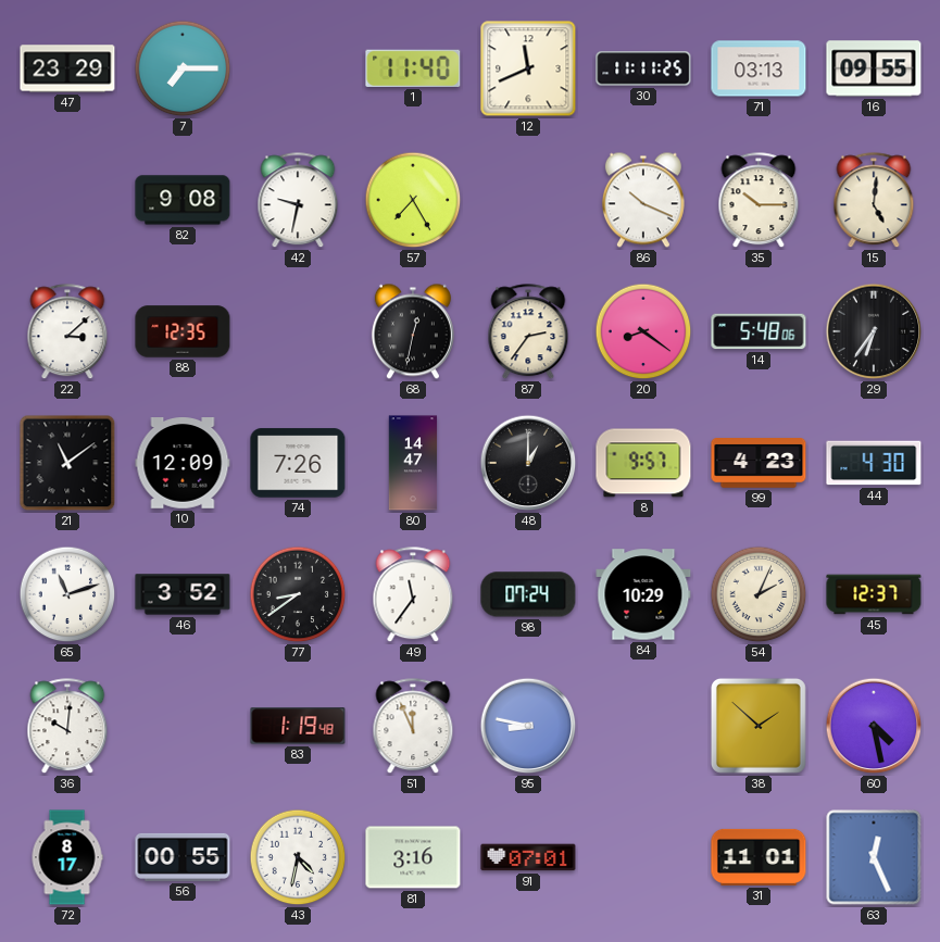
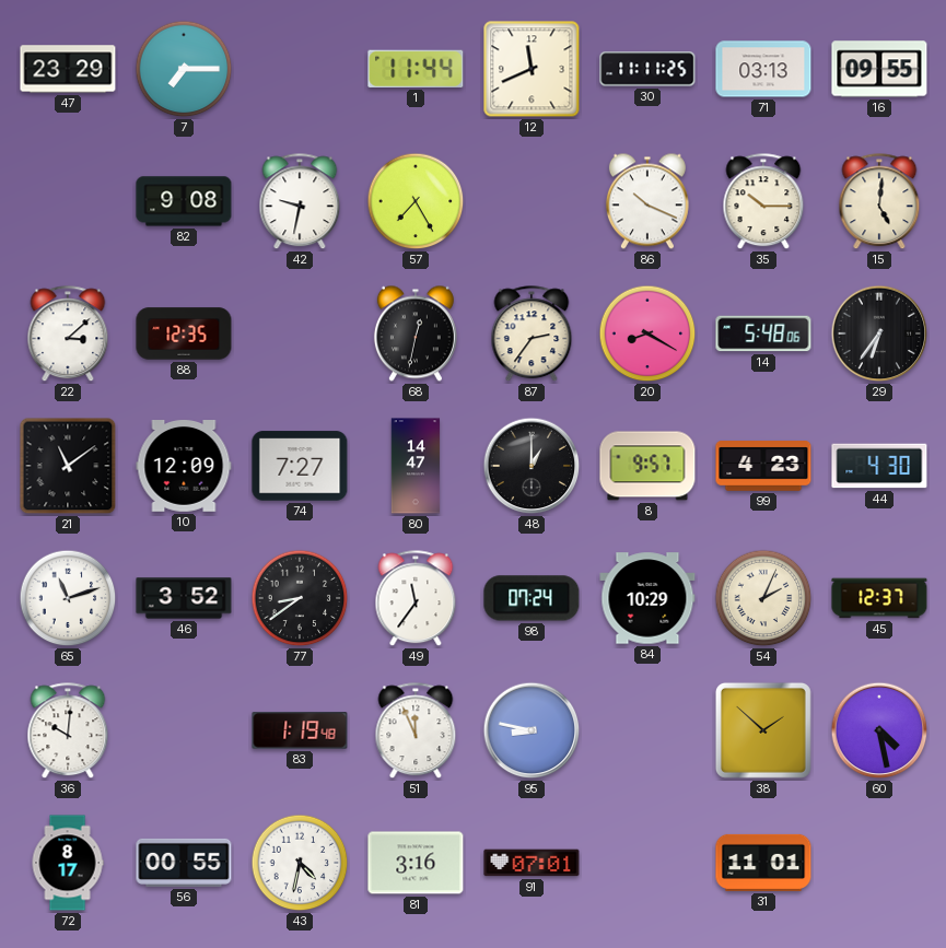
1: 11:40 -> 11:44 (416, 69)
20: 8:21 -> 8:20 (647, 333)
74: 7:26 -> 7:27 (300, 466)
63: 12:26 -> none (874, 857)
